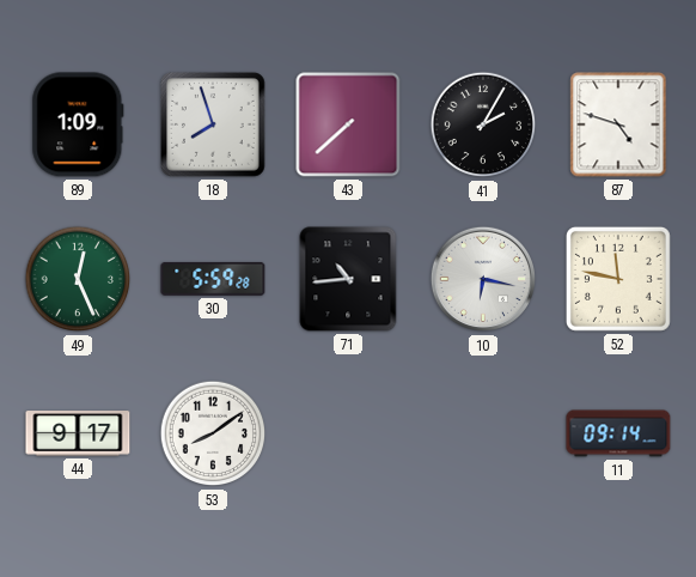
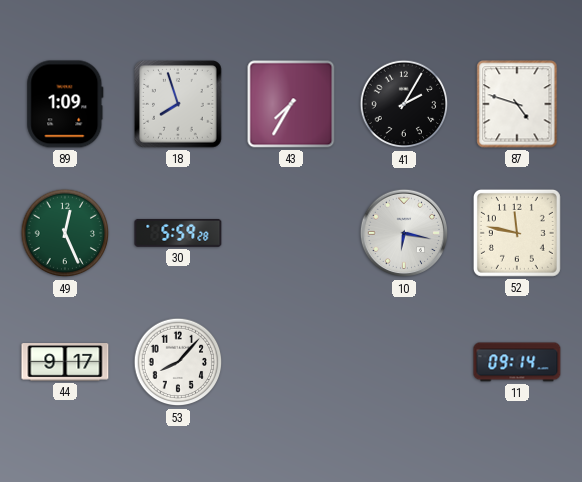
43: 7:38 -> 7:35 (291, 104)
71: 10:44 -> none (348, 279)
53: 8:09 -> 8:07 (178, 362)
